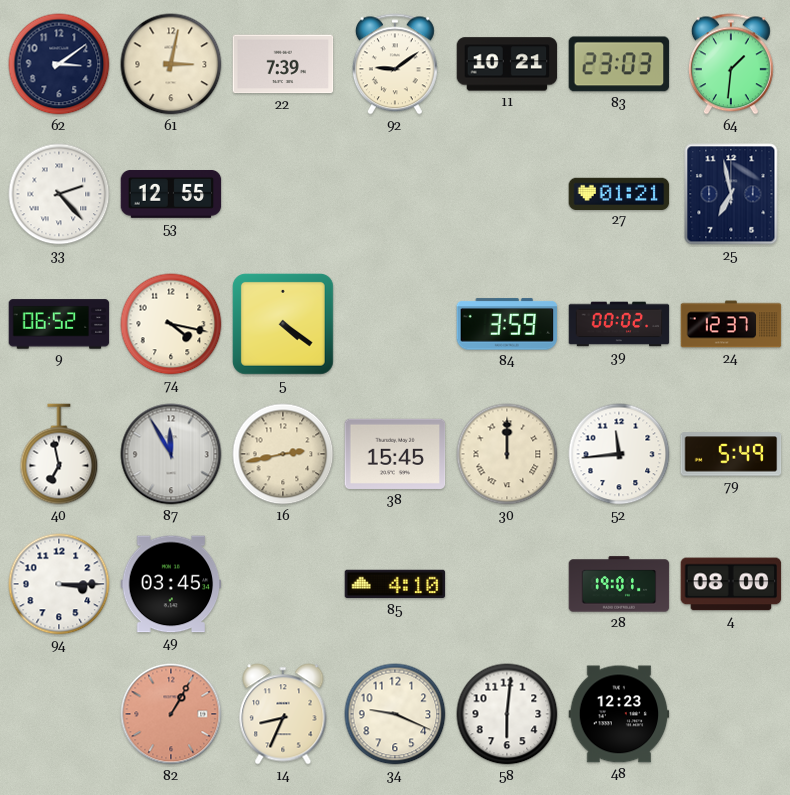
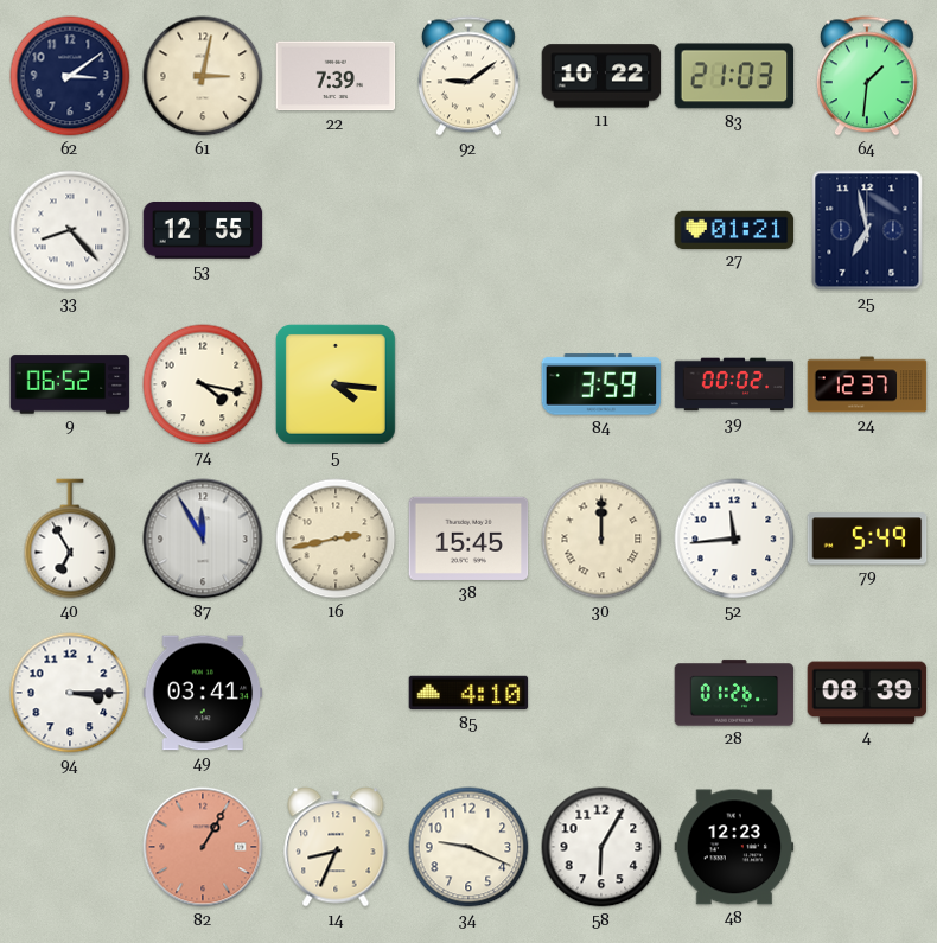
11: 10:21 -> 10:22 (601, 76)
83: 23:03 -> 21:03 (734, 76)
33: 2:23 -> 8:23 (70, 230)
5: 4:21 -> 4:16 (336, 384)
40: 6:58 -> 6:55 (70, 539)
49: 03:45 -> 03:41 (203, 693)
28: 19:01 -> 01:26 (734, 693)
4: 08:00 -> 08:39 (867, 693)
58: 6:01 -> 6:05 (601, 847)
